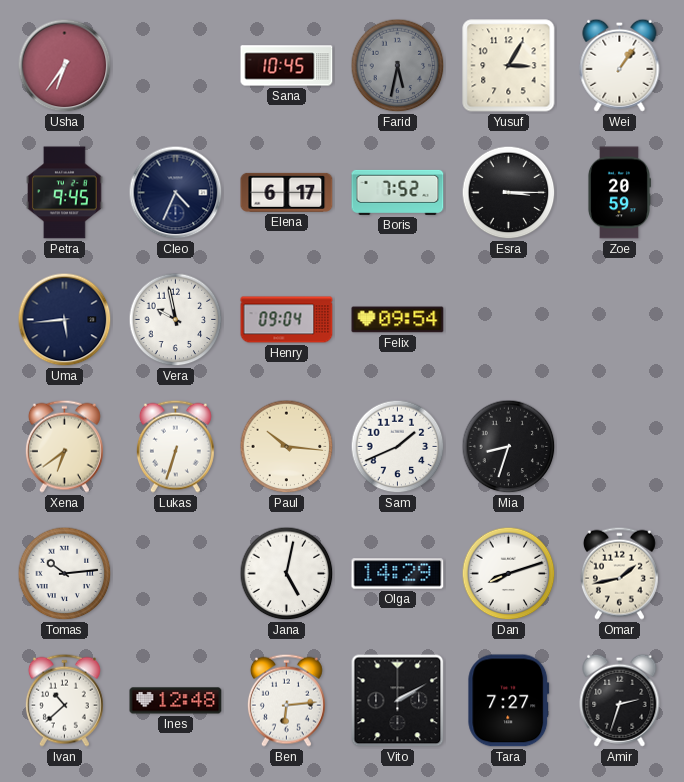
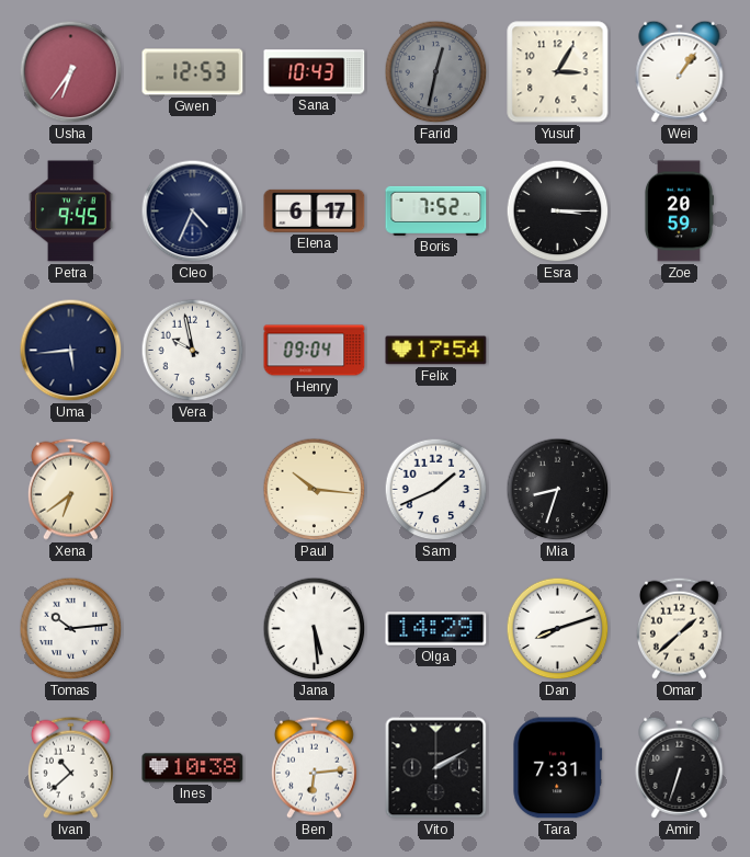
Gwen: none -> 12:53 (193, 72)
Sana: 10:45 -> 10:43 (315, 72)
Farid: 5:32 -> 12:32 (436, 72)
Felix: 09:54 -> 17:54 (436, 351)
Lukas: 6:33 -> none (175, 446)
Jana: 5:02 -> 5:29 (315, 629)
Omar: 1:43 -> 1:38 (679, 628)
Ines: 12:48 -> 10:38 (193, 768)
Tara: 7:27 -> 7:31 (558, 768)
Amir: 2:33 -> 6:33 (680, 767)
